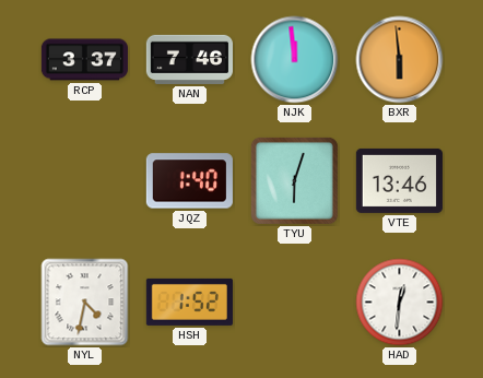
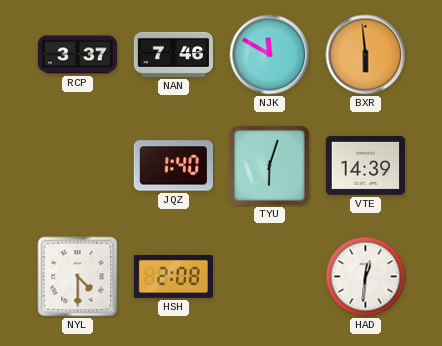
NJK: 11:59 -> 11:50 (270, 55)
VTE: 13:46 -> 14:39 (365, 165)
NYL: 4:32 -> 4:30 (78, 277)
HSH: 1:52 -> 2:08 (173, 276)
